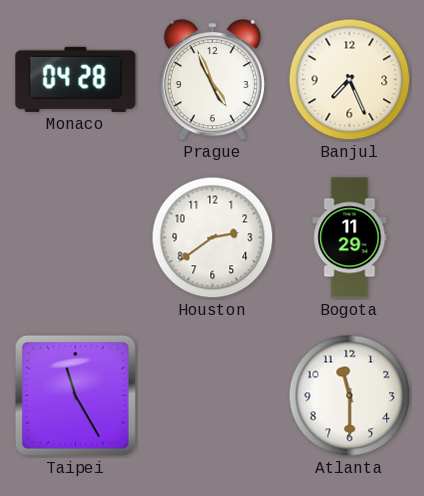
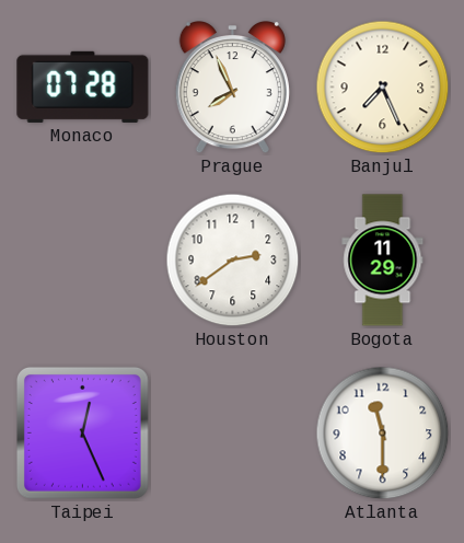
Monaco: 04:28 -> 07:28 (83, 86)
Prague: 4:56 -> 7:56 (232, 89)
Taipei: 11:25 -> 12:26 (82, 432)
